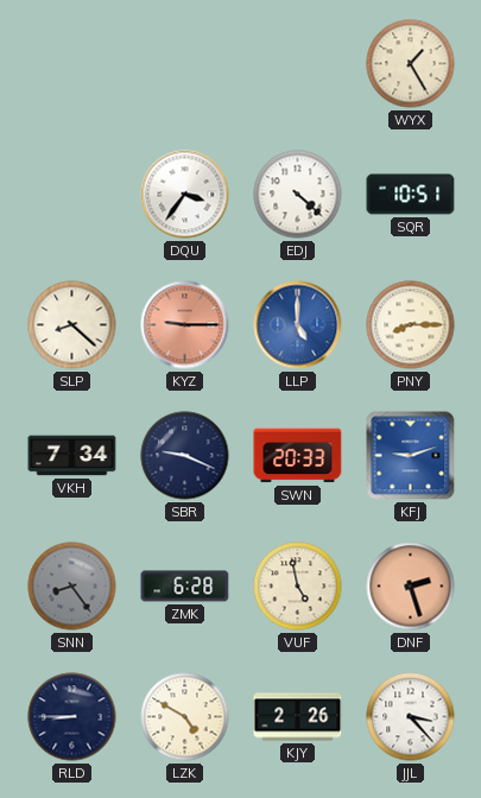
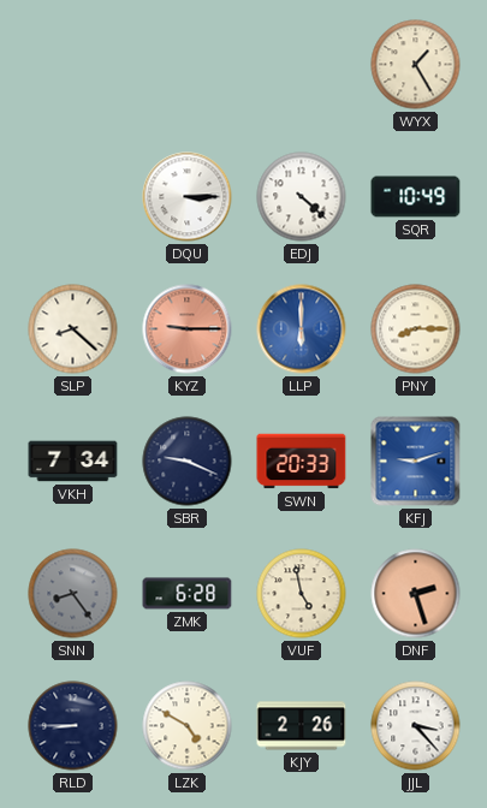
DQU: 3:36 -> 3:15 (188, 197)
SQR: 10:51 -> 10:49 (416, 197)
LLP: 5:00 -> 6:00 (302, 329)
